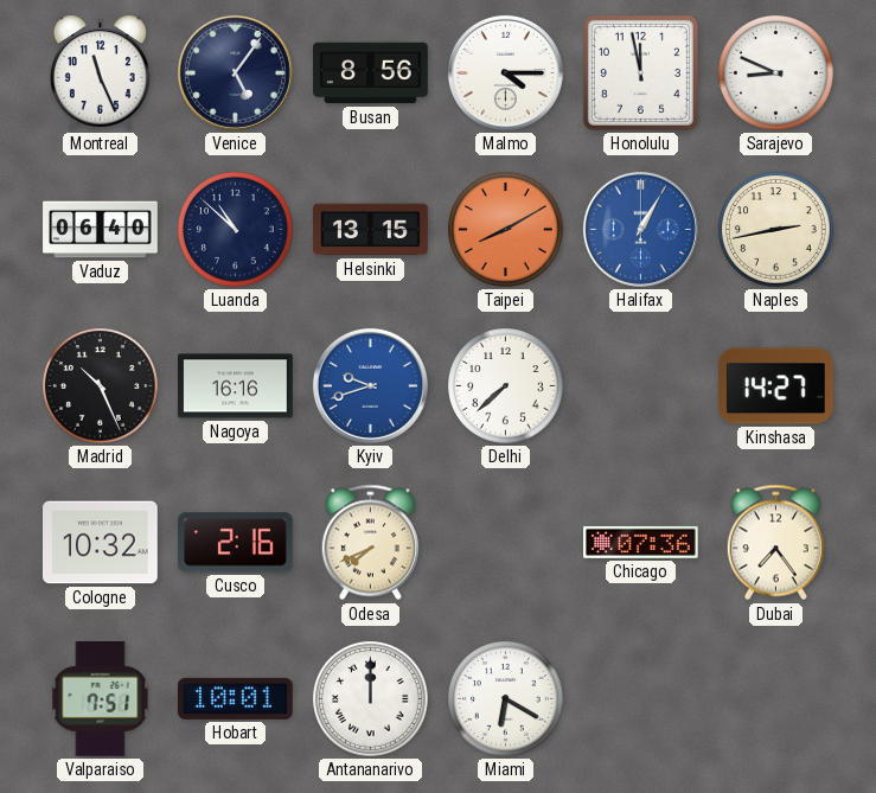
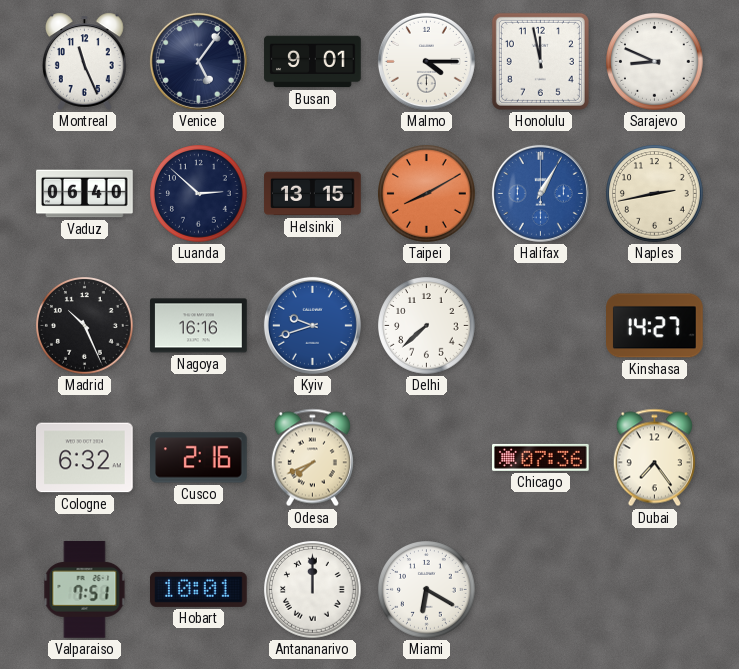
Busan: 8:56 -> 9:01 (313, 62)
Luanda: 10:52 -> 2:52 (199, 194)
Cologne: 10:32 -> 6:32 (85, 458)
